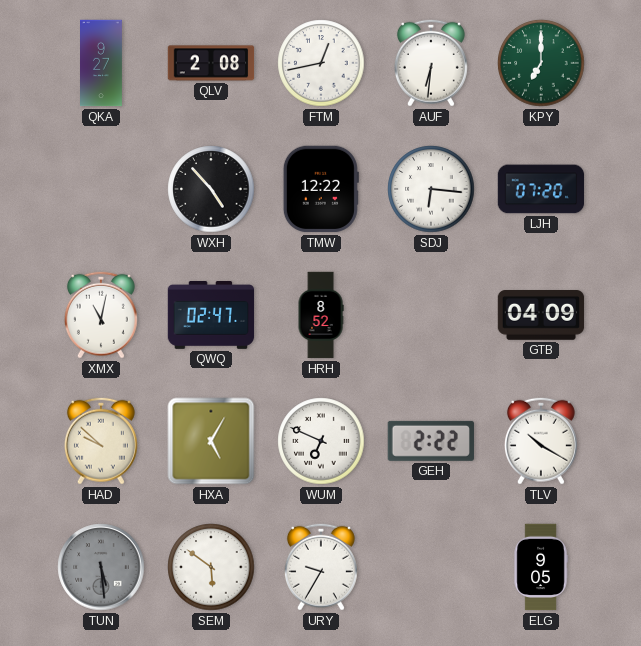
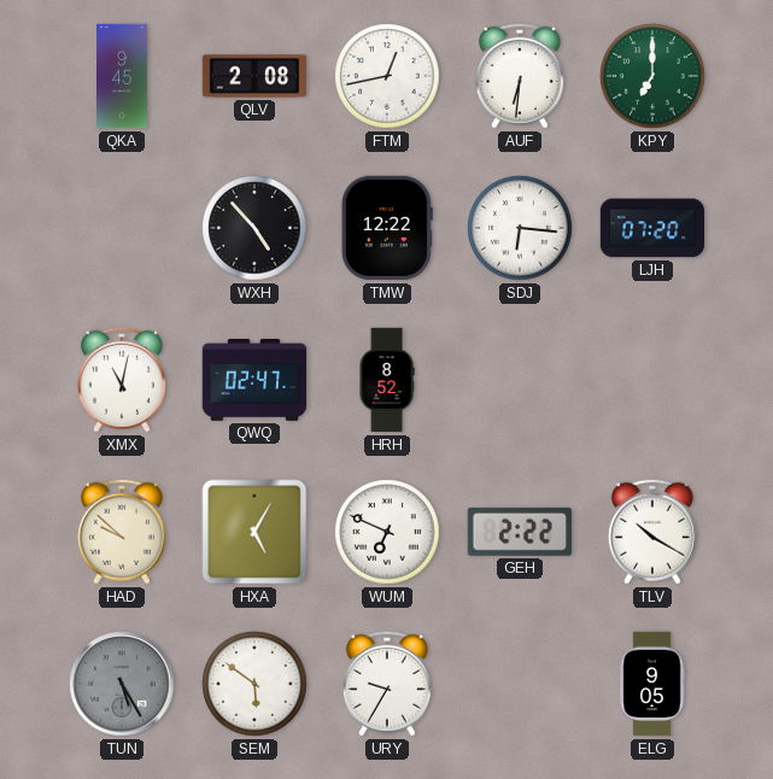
QKA: 9:27 -> 9:45 (123, 76)
GTB: 04:09 -> none (541, 316)
TUN: 5:29 -> 5:25 (122, 684)
